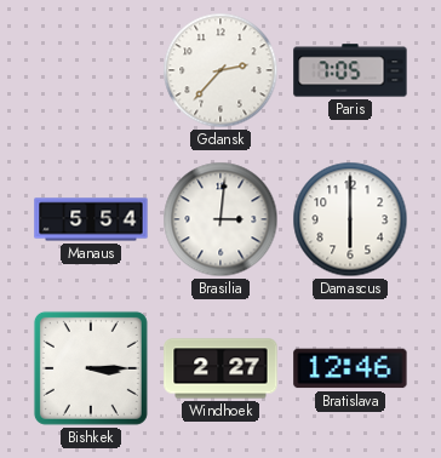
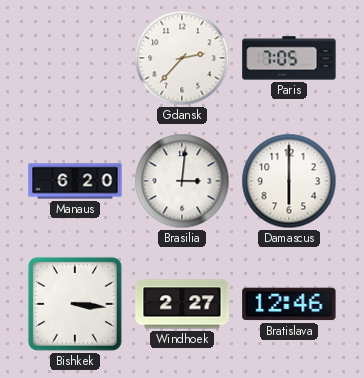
Manaus: 5:54 -> 6:20 (75, 181)
Bishkek: 3:15 -> 3:16 (75, 304)
